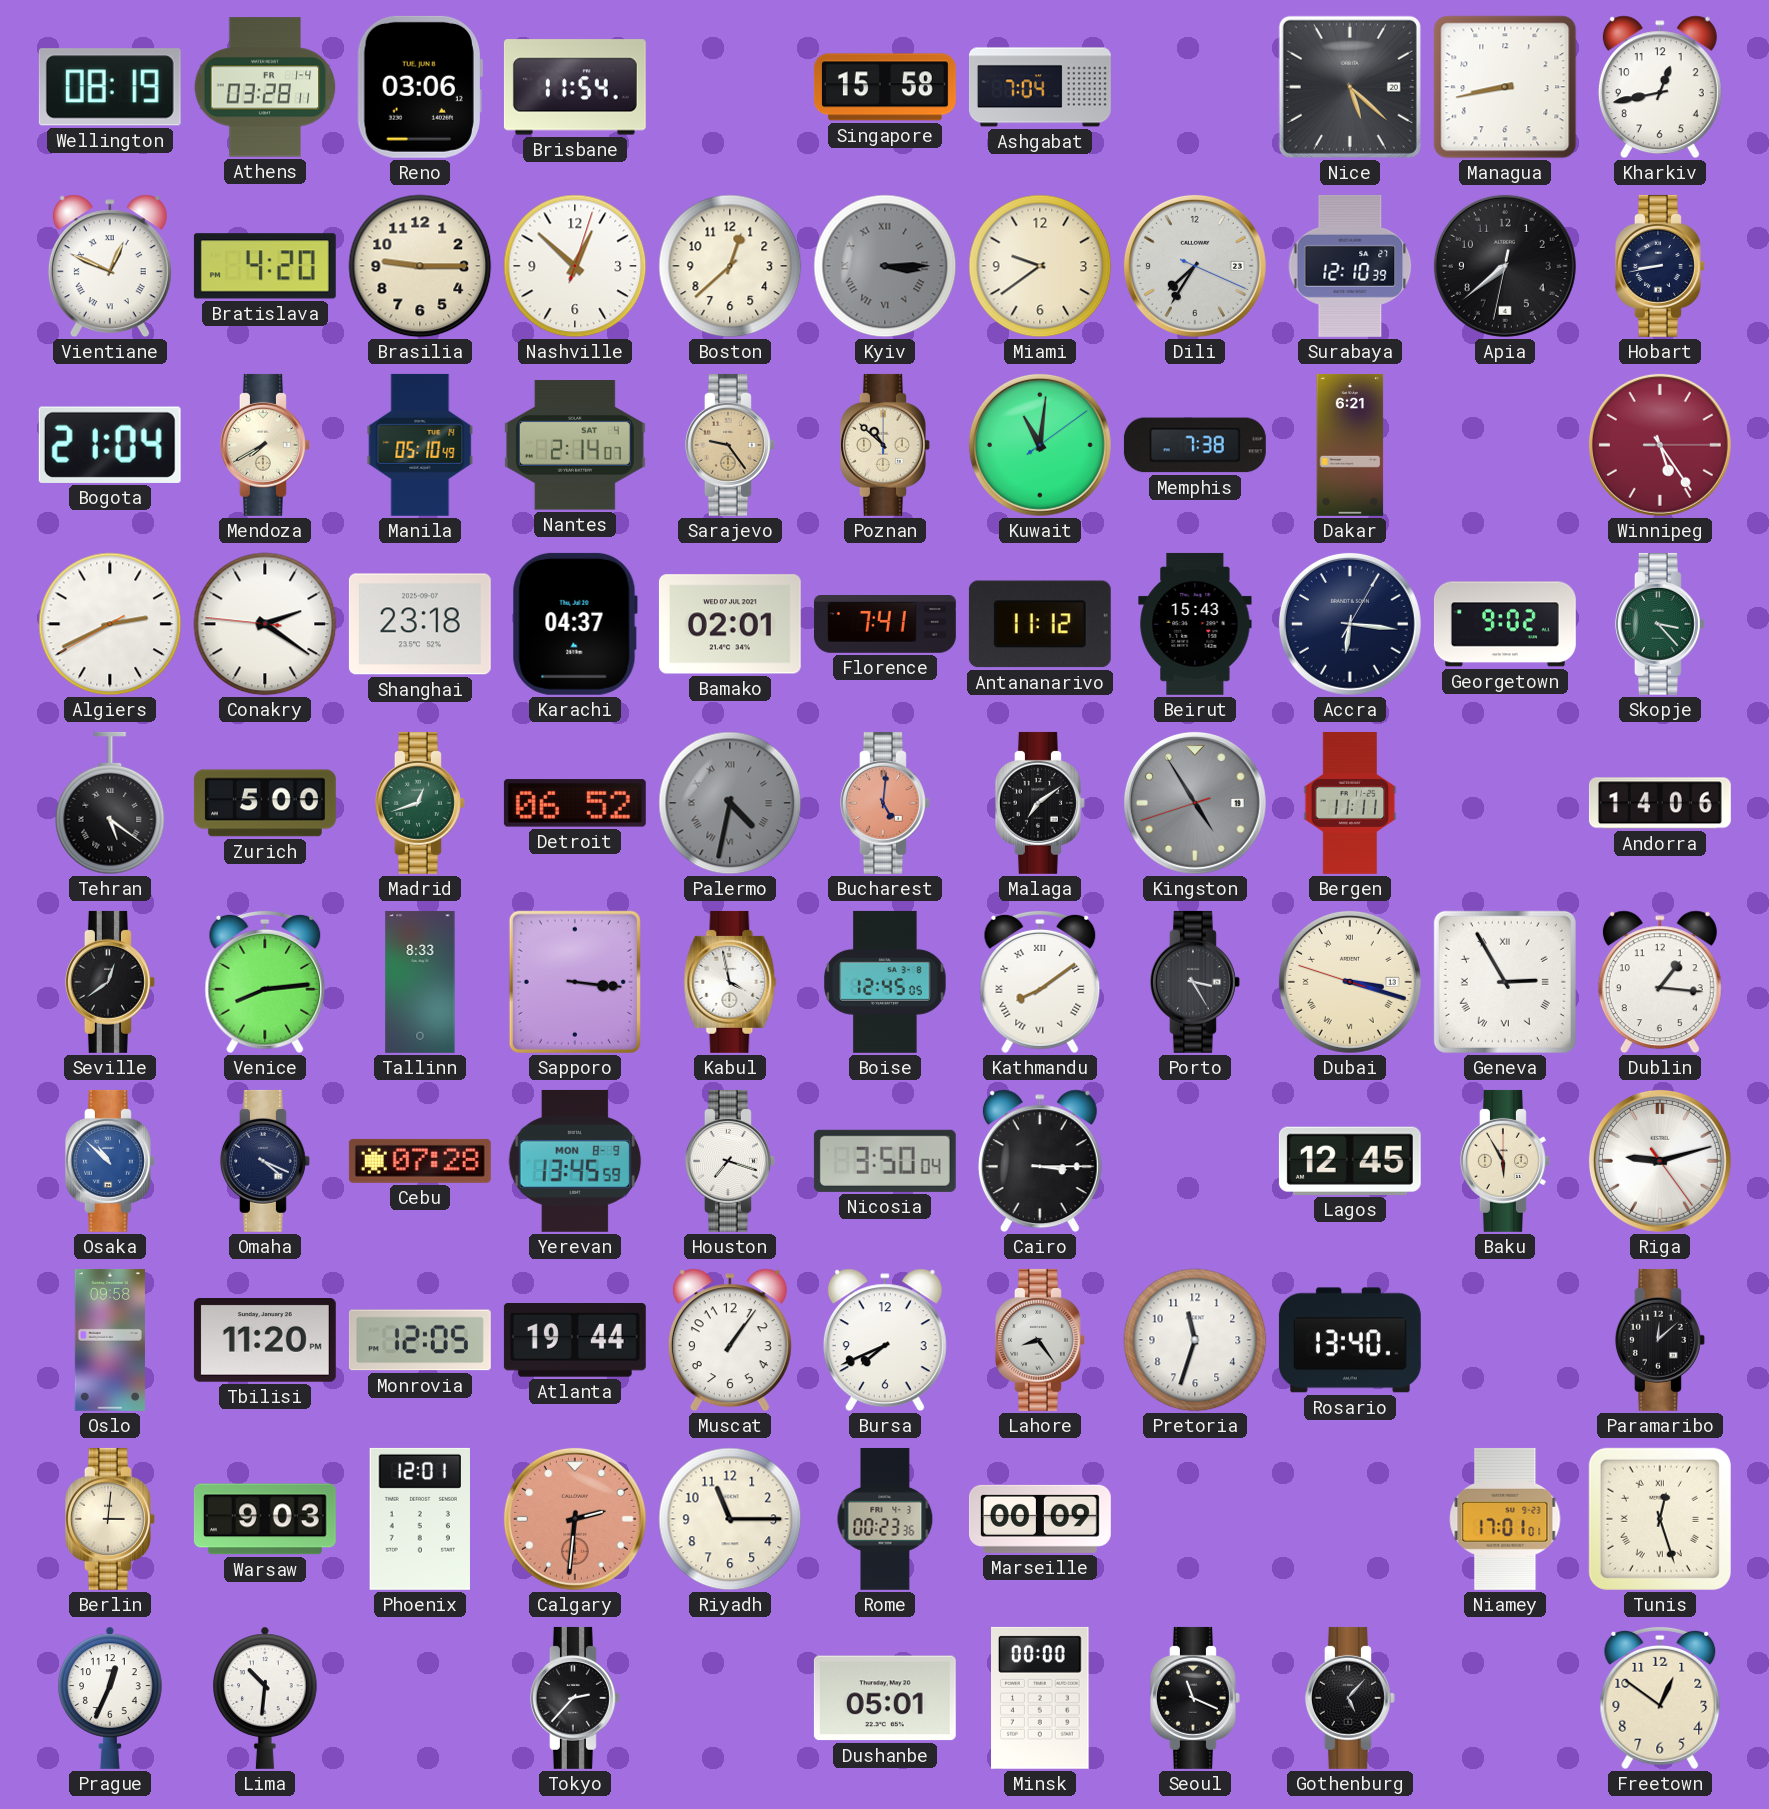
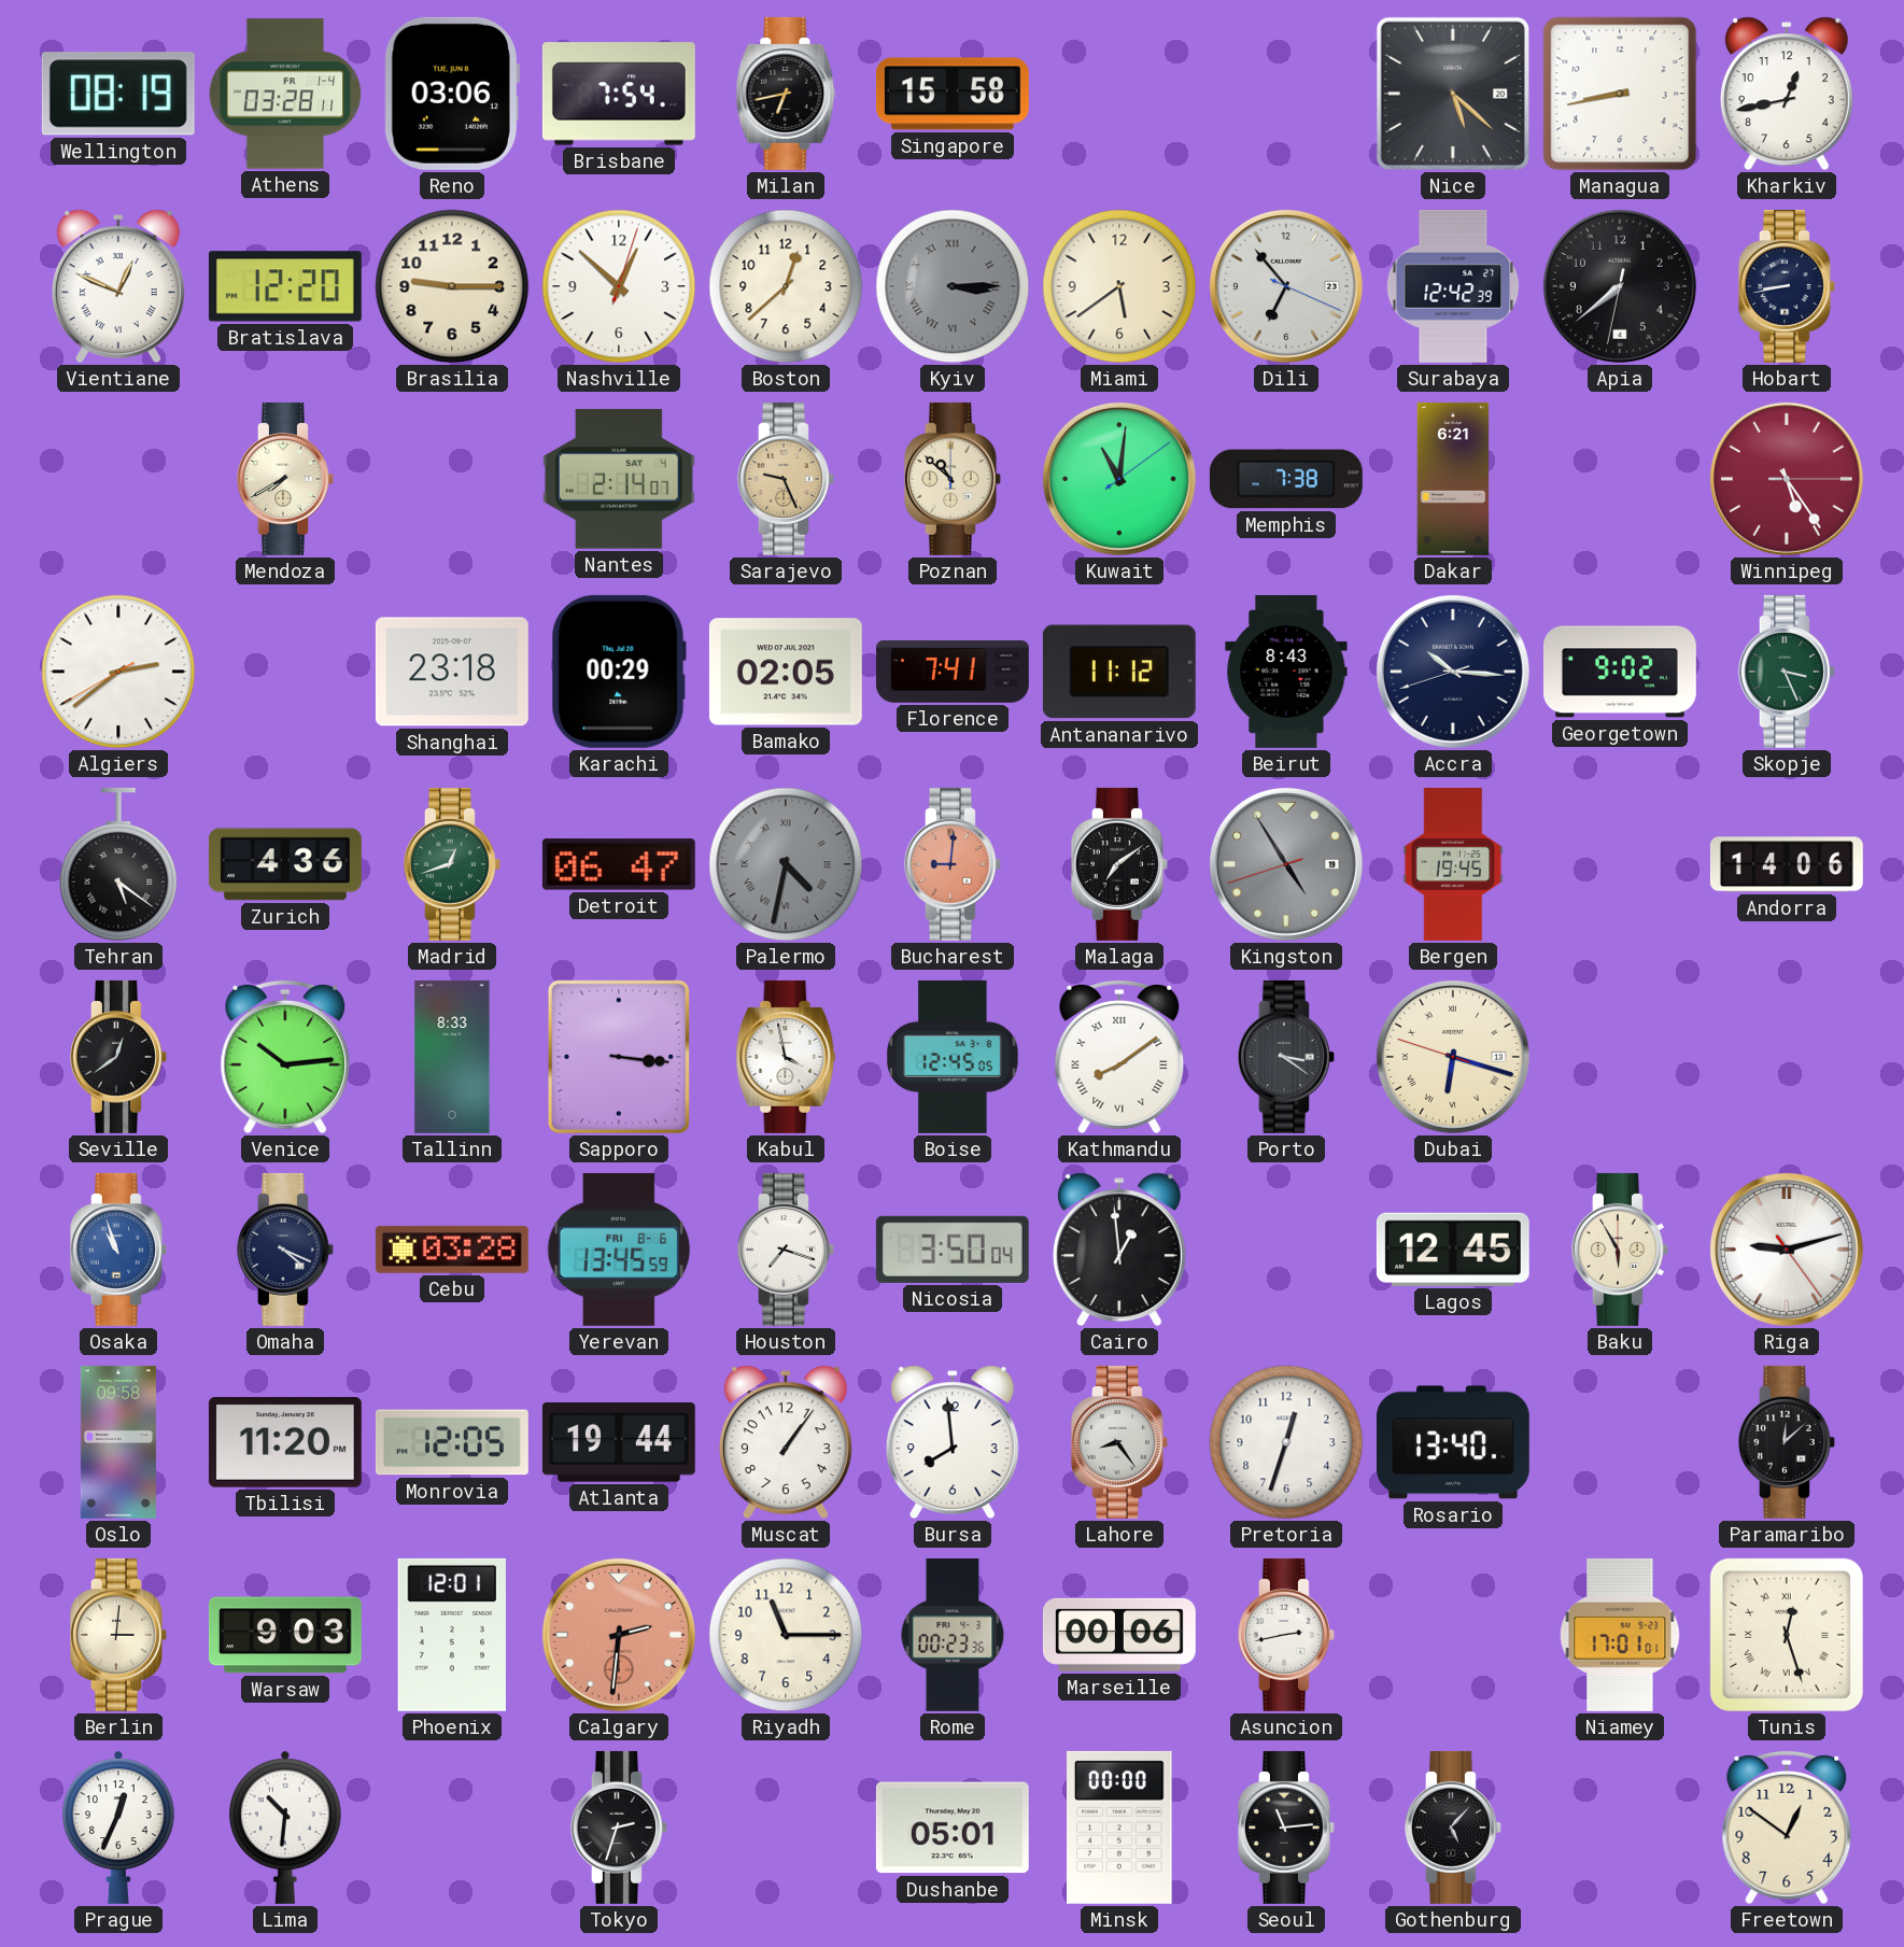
Brisbane: 11:54 -> 7:54 (619, 94)
Milan: none -> 6:43 (786, 94)
Ashgabat: 7:04 -> none (1040, 87)
Bratislava: 4:20 -> 12:20 (285, 286)
Miami: 9:39 -> 5:39 (1119, 286)
Dili: 7:35 -> 6:53 (1286, 286)
Surabaya: 12:10 -> 12:42 (1453, 286)
Bogota: 21:04 -> none (110, 445)
Manila: 05:10 -> none (420, 445)
Sarajevo: 9:24 -> 9:26 (786, 479)
Algiers: 2:40 -> 2:38 (118, 672)
Conakry: 2:20 -> none (265, 624)
Karachi: 04:37 -> 00:29 (619, 672)
Bamako: 02:01 -> 02:05 (786, 672)
Beirut: 15:43 -> 8:43 (1286, 672)
Accra: 6:16 -> 10:15 (1453, 672)
Skopje: 3:23 -> 3:26 (1787, 672)
Zurich: 5:00 -> 4:36 (285, 864)
Detroit: 06:52 -> 06:47 (619, 864)
Bucharest: 5:01 -> 9:01 (953, 864)
Bergen: 11:11 -> 19:45 (1453, 864)
Venice: 8:14 -> 10:14 (285, 1057)
Porto: 3:25 -> 3:21 (1286, 1057)
Dubai: 3:17 -> 6:17 (1453, 1057)
Geneva: 2:55 -> none (1505, 982)
Dublin: 1:16 -> none (1660, 982)
Osaka: 10:52 -> 10:57 (118, 1250)
Cebu: 07:28 -> 03:28 (452, 1250)
Yerevan date: MON 8-9 -> FRI 8-6 (619, 1250)
Cairo: 3:15 -> 12:59 (1119, 1250)
Bursa: 7:41 -> 7:59 (953, 1442)
Pretoria: 11:33 -> 12:33 (1286, 1442)
Marseille: 00:09 -> 00:06 (1119, 1635)
Asuncion: none -> 2:43 (1286, 1635)
Tokyo: 2:37 -> 2:33 (619, 1828)
Seoul: 11:19 -> 11:14 (1286, 1828)
